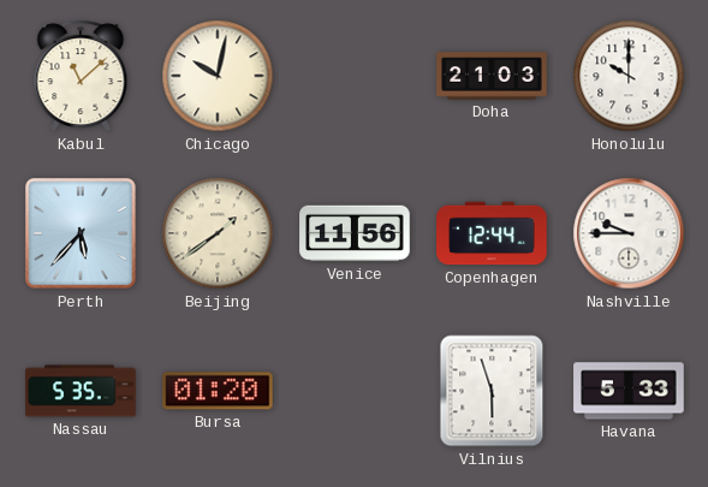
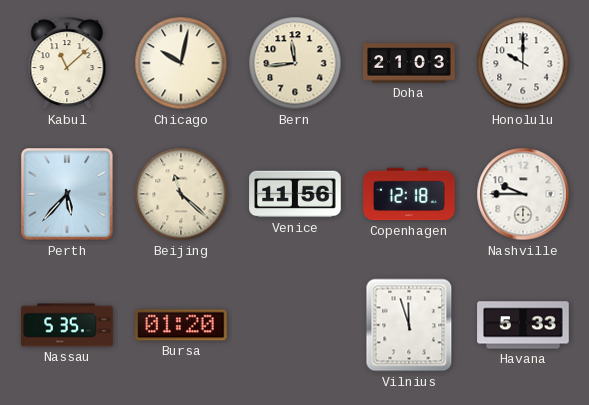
Bern: none -> 11:44 (295, 63)
Beijing: 1:39 -> 11:22 (181, 194)
Copenhagen: 12:44 -> 12:18 (409, 194)
Vilnius: 5:57 -> 11:57 (409, 325)
